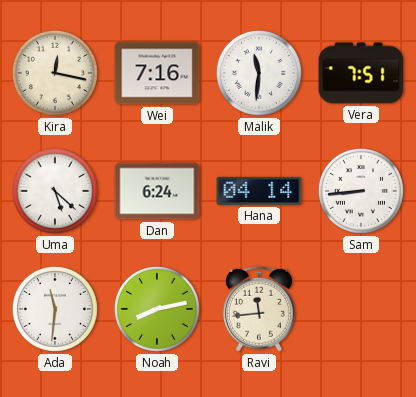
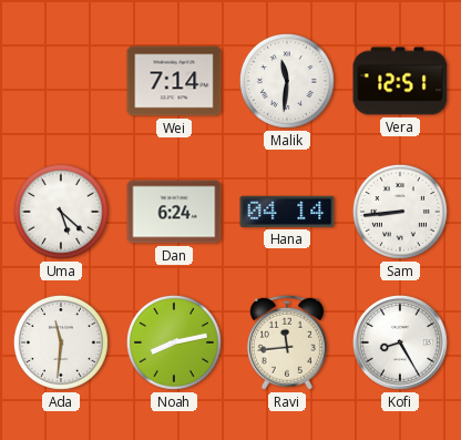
Kira: 12:17 -> none (55, 73)
Wei: 7:16 -> 7:14 (174, 81)
Vera: 7:51 -> 12:51 (400, 81)
Kofi: none -> 8:25 (401, 344)
